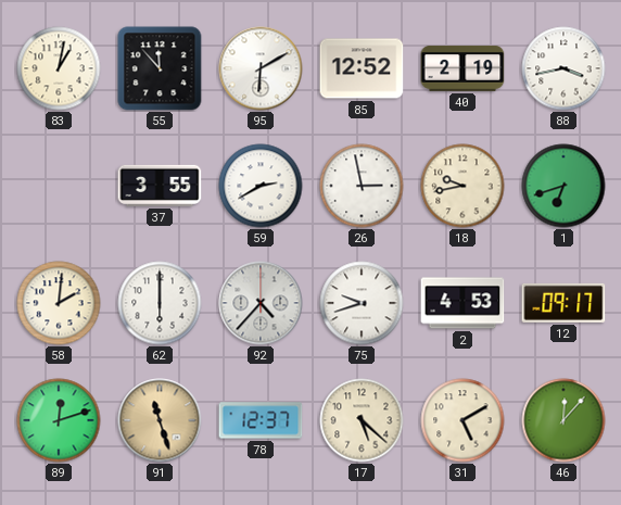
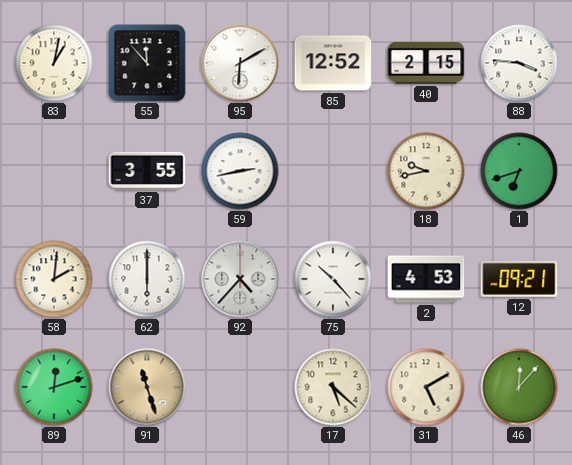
40: 2:19 -> 2:15 (426, 63)
88: 3:43 -> 3:46 (519, 63)
59: 2:40 -> 2:43 (240, 171)
26: 2:58 -> none (362, 186)
75: 9:42 -> 10:23 (333, 279)
12: 09:17 -> 09:21 (519, 279)
78: 12:37 -> none (261, 420)
